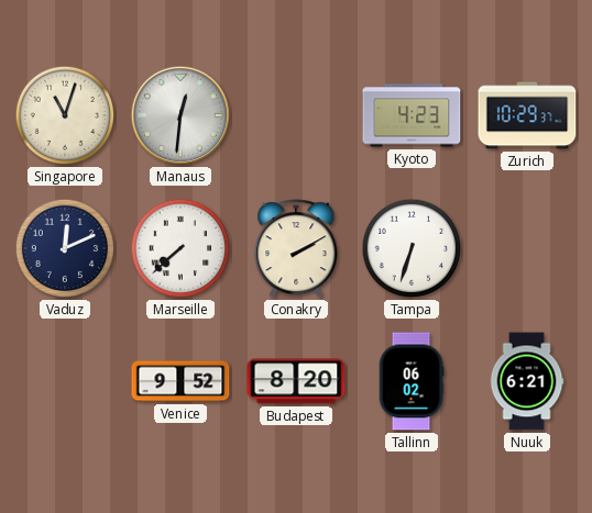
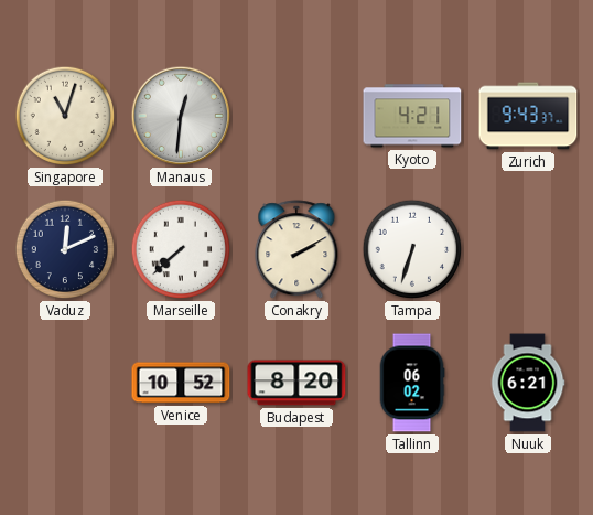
Kyoto: 4:23 -> 4:21 (412, 116)
Zurich: 10:29 -> 9:43 (528, 116)
Venice: 9:52 -> 10:52 (181, 383)
